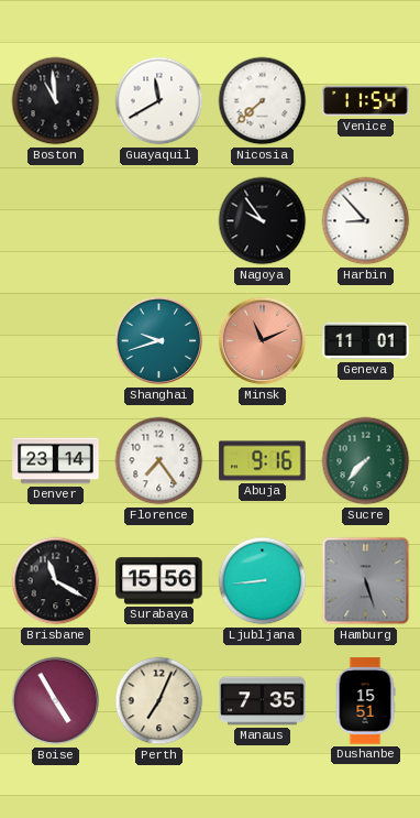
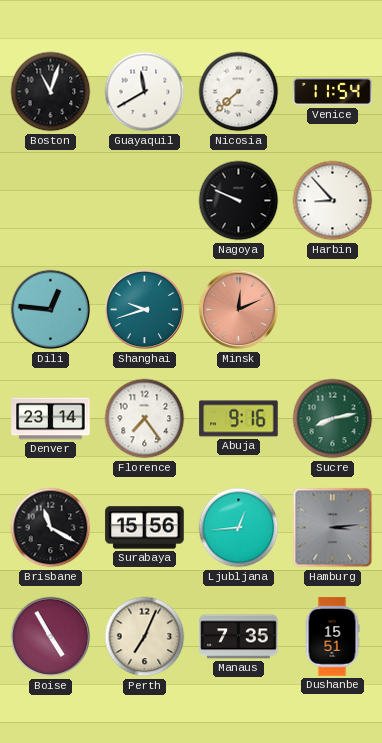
Boston: 10:59 -> 11:03 (51, 92)
Nagoya: 9:54 -> 9:49 (239, 201)
Dili: none -> 12:46 (51, 310)
Minsk: 11:11 -> 12:11 (239, 310)
Geneva: 11:01 -> none (366, 341)
Sucre: 7:37 -> 8:13 (333, 419)
Ljubljana: 8:44 -> 12:44 (239, 528)
Hamburg: 5:27 -> 3:14 (333, 528)
